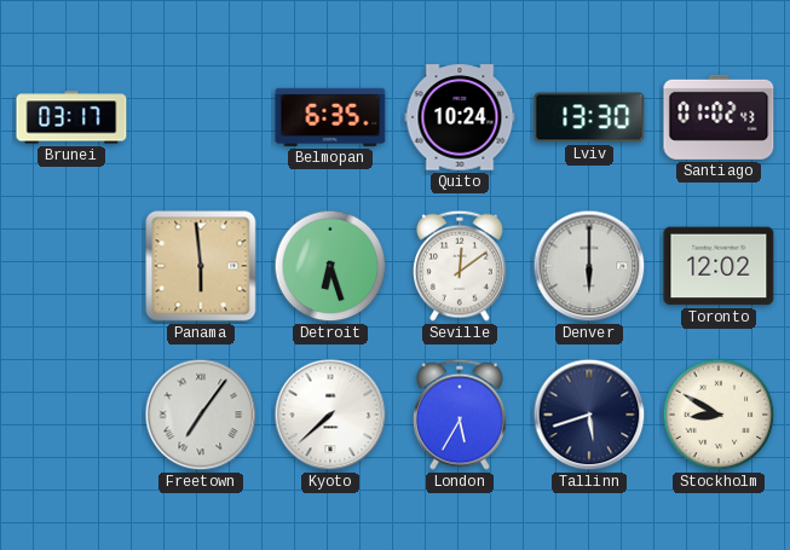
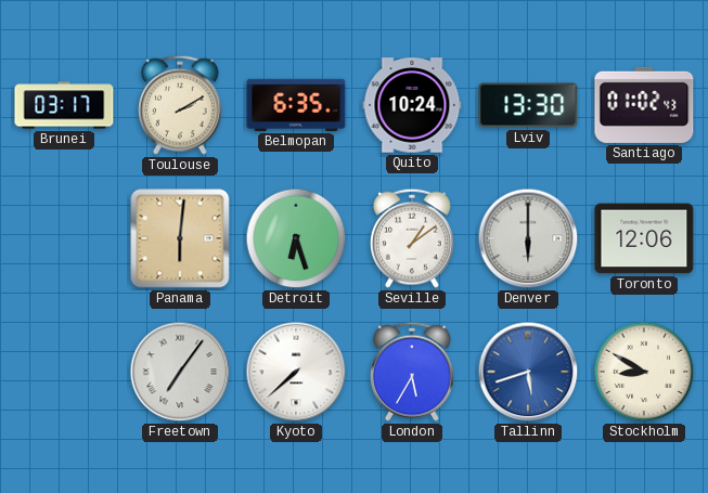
Toulouse: none -> 2:10 (181, 105)
Panama: 5:59 -> 6:01 (180, 238)
Seville: 12:09 -> 1:09 (413, 238)
Toronto: 12:02 -> 12:06 (644, 238)
Tallinn dial: navy -> blue (528, 372)
